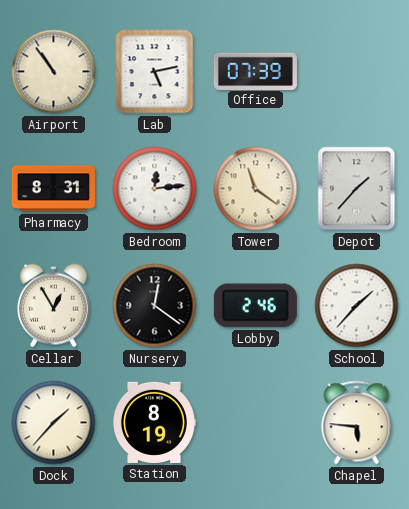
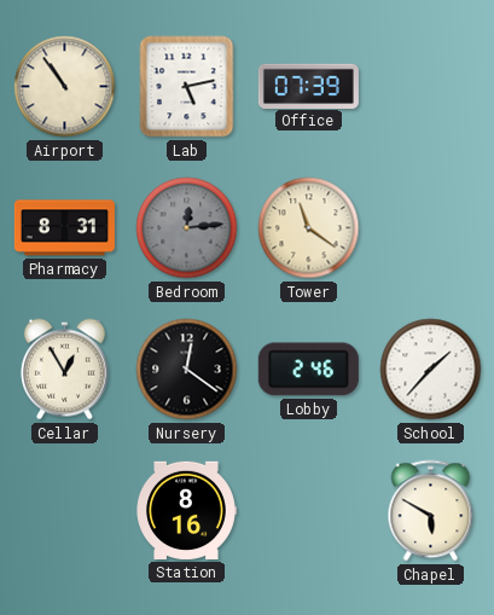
Bedroom dial: white -> grey (187, 228)
Depot: 1:37 -> none (357, 189)
Dock: 1:37 -> none (54, 423)
Station: 8:19 -> 8:16 (186, 510)
Chapel: 5:46 -> 5:50 (431, 511)
